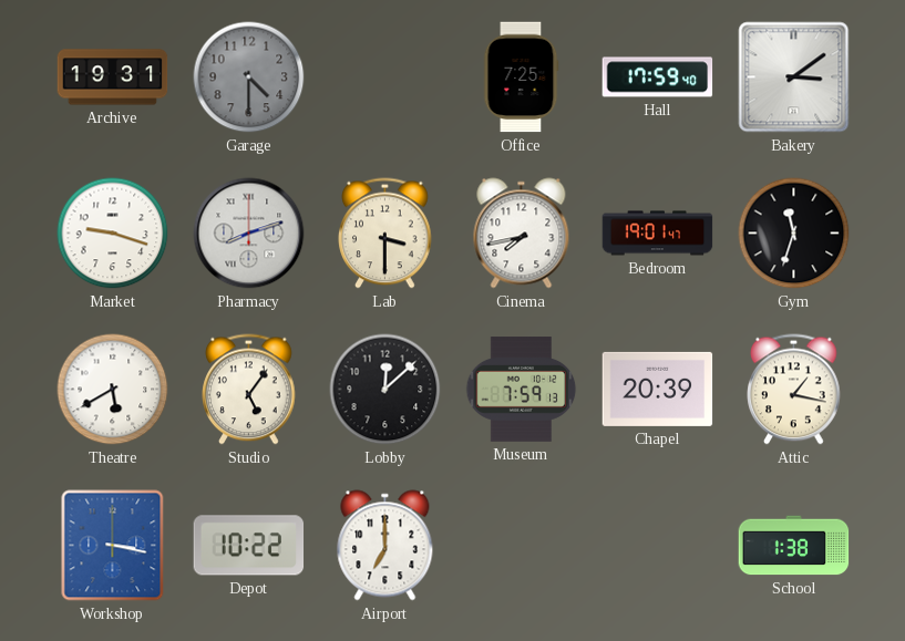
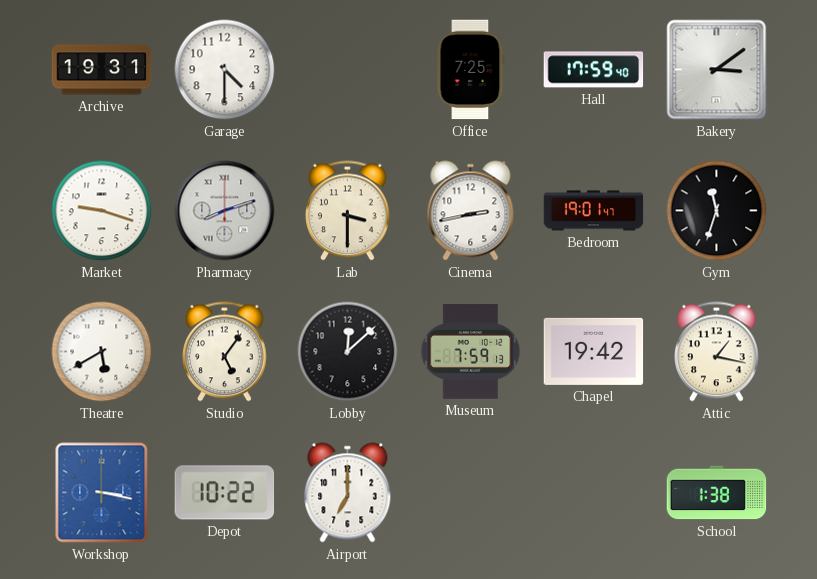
Garage dial: grey -> white (225, 70)
Cinema: 7:43 -> 2:43 (471, 211)
Chapel: 20:39 -> 19:42 (594, 351)
